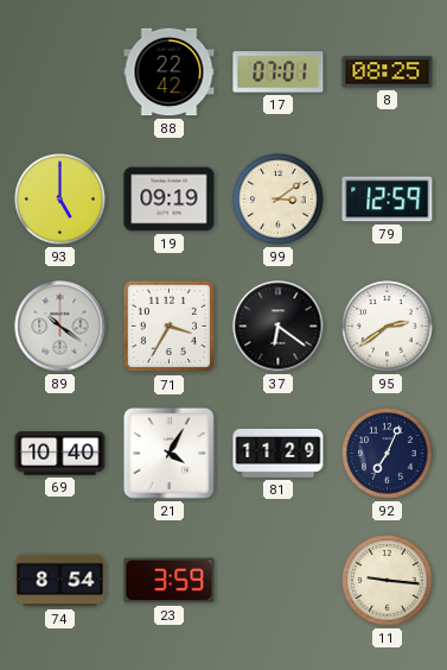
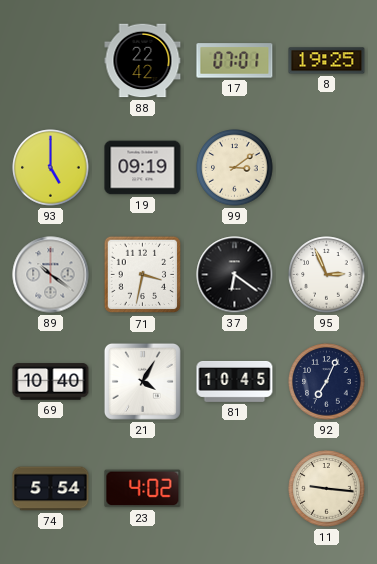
8: 08:25 -> 19:25 (327, 61)
79: 12:59 -> none (388, 200)
71: 3:35 -> 3:32 (143, 275)
95: 2:39 -> 2:56 (327, 275)
81: 11:29 -> 10:45 (235, 381)
74: 8:54 -> 5:54 (51, 489)
23: 3:59 -> 4:02 (143, 489)
